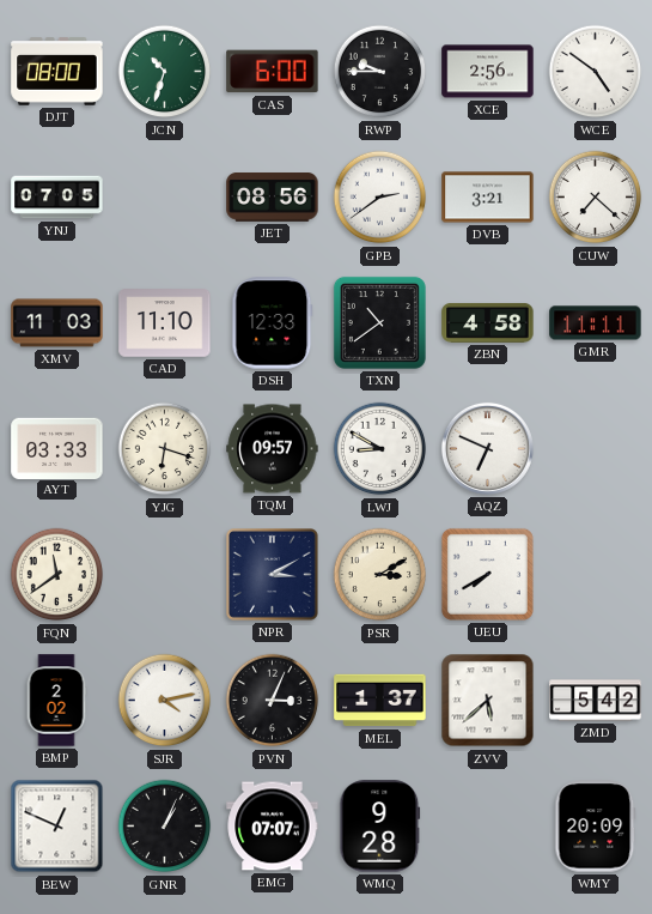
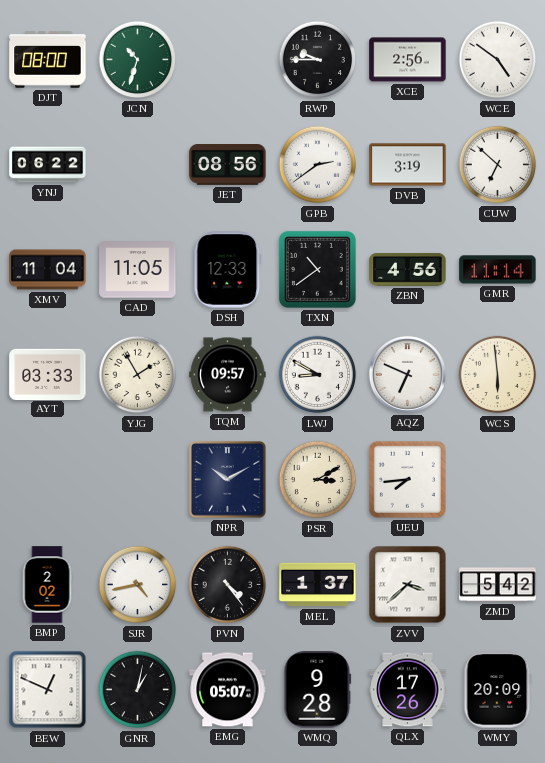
CAS: 6:00 -> none (273, 72)
YNJ: 07:05 -> 06:22 (48, 165)
DVB: 3:21 -> 3:19 (408, 165)
CUW: 7:22 -> 6:52 (498, 165)
XMV: 11:03 -> 11:04 (48, 270)
CAD: 11:10 -> 11:05 (138, 270)
ZBN: 4:58 -> 4:56 (408, 269)
GMR: 11:11 -> 11:14 (498, 270)
YJG: 6:18 -> 1:55 (138, 375)
WCS: none -> 5:59 (498, 375)
FQN: 11:39 -> none (57, 575)
NPR: 3:10 -> 10:10 (228, 480)
UEU: 7:40 -> 7:44 (407, 479)
SJR: 4:13 -> 4:43 (138, 585)
PVN: 3:04 -> 4:24 (228, 585)
ZVV: 5:38 -> 3:38 (408, 585)
GNR: 1:04 -> 1:02 (138, 690)
EMG: 07:07 -> 05:07 (228, 690)
QLX: none -> 17:26 (408, 690)
